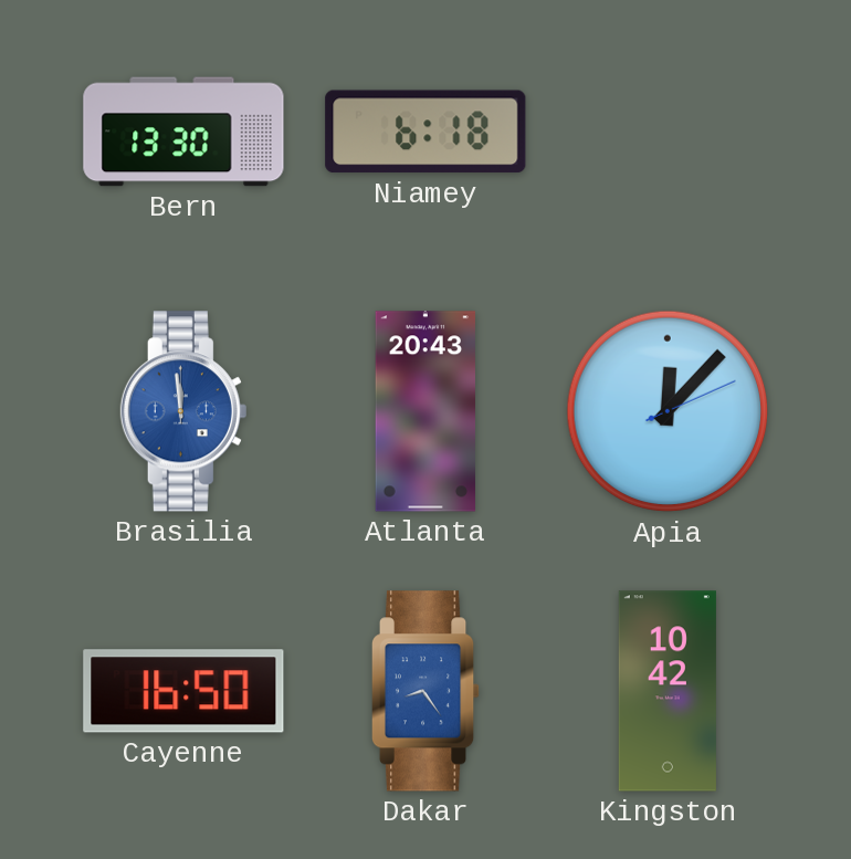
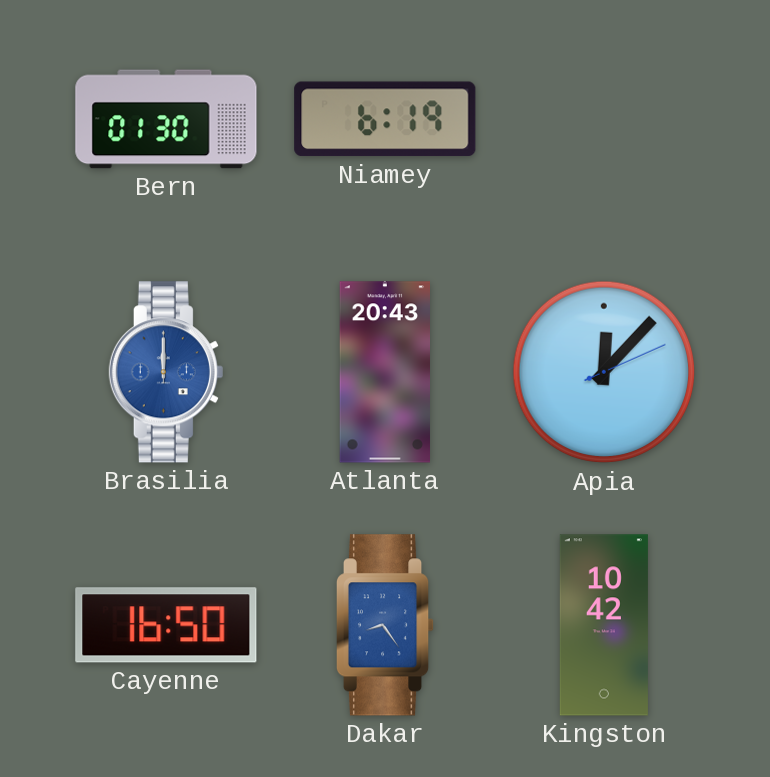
Bern: 13:30 -> 01:30 (166, 119)
Niamey: 6:18 -> 6:19 (385, 119)
Brasilia: 11:59 -> 12:00 (166, 372)
